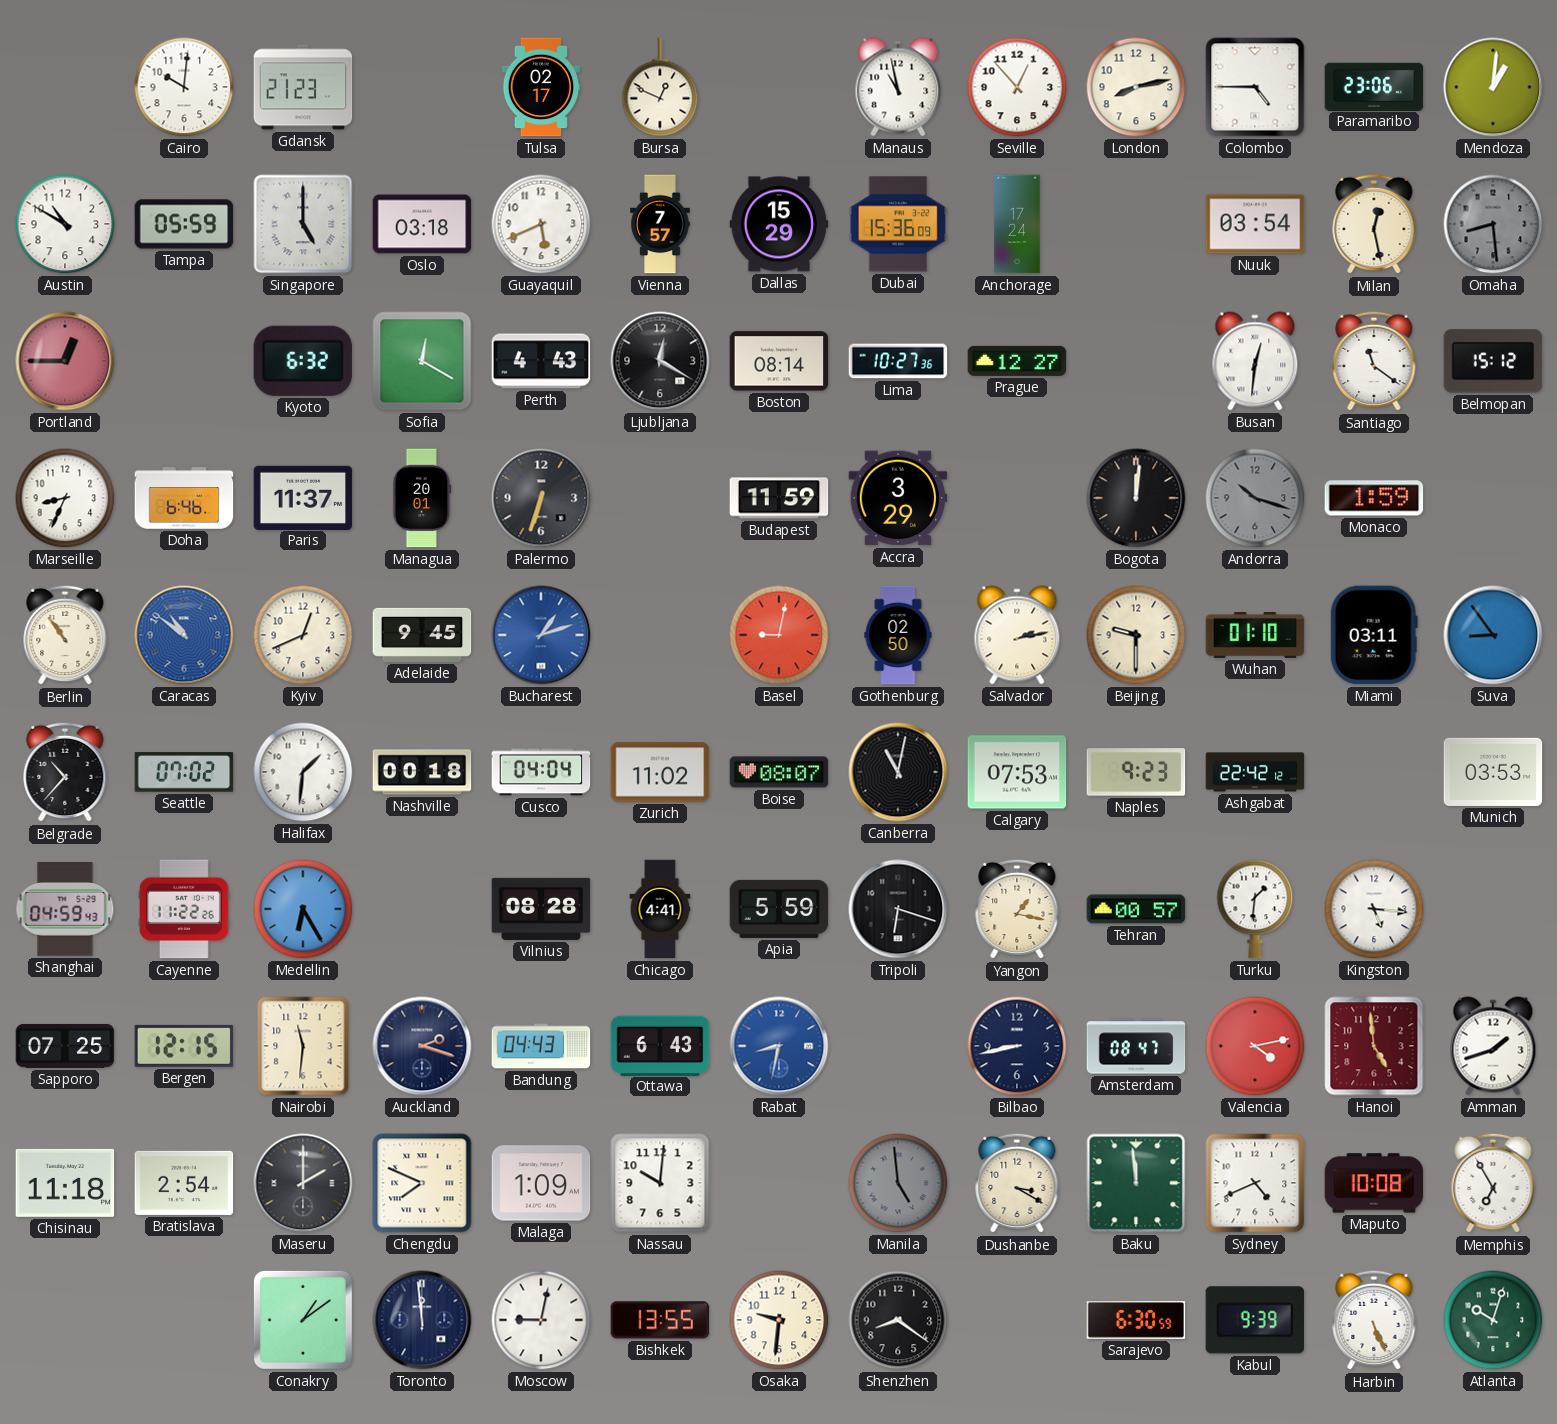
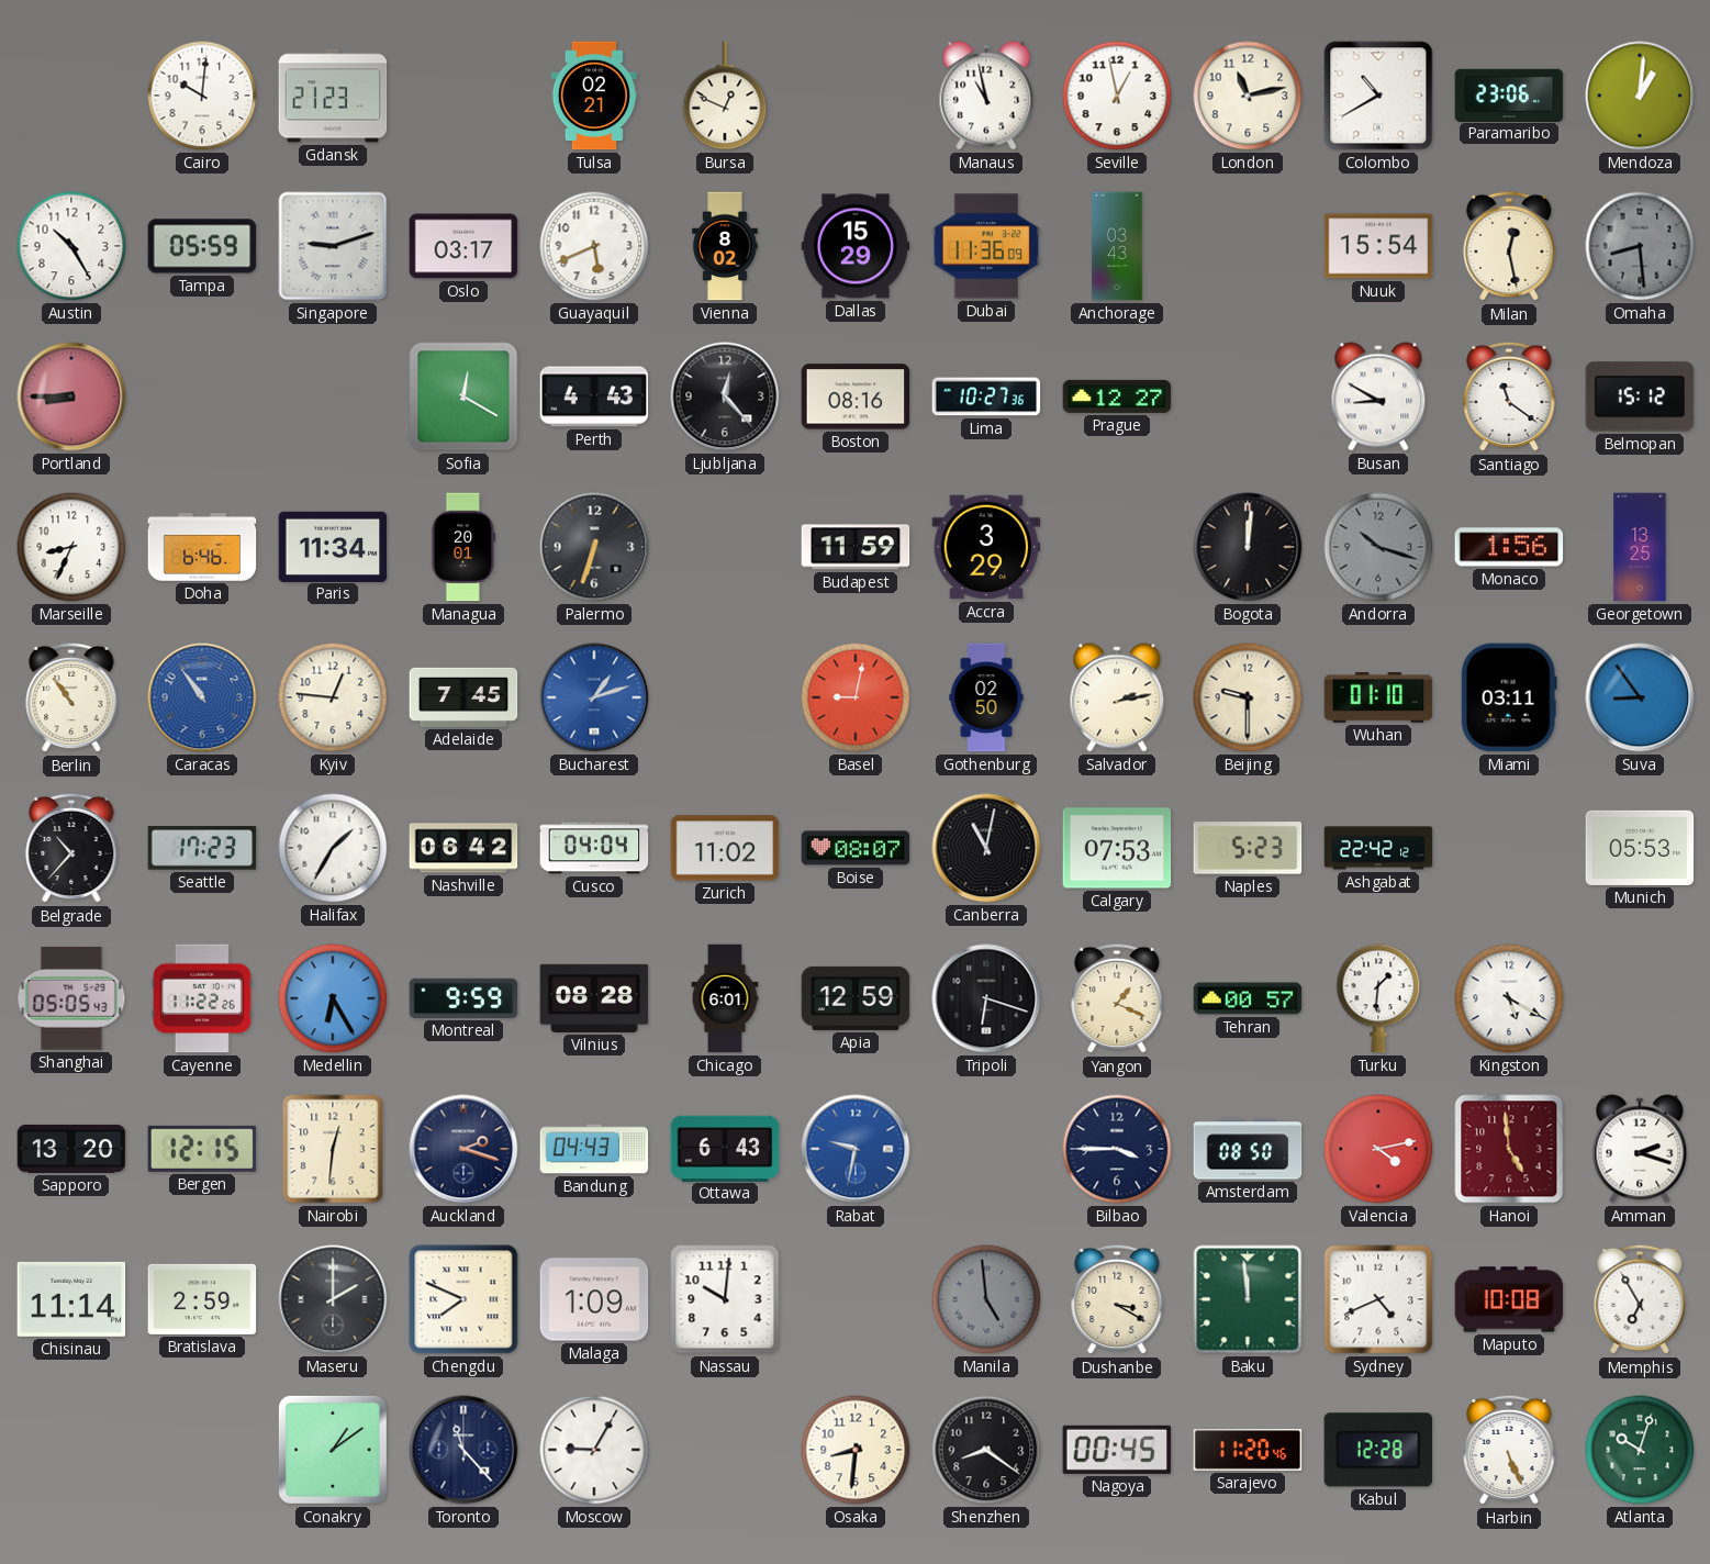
Tulsa: 02:17 -> 02:21 (594, 96)
Seville: 12:53 -> 12:58 (1117, 96)
London: 8:13 -> 11:13 (1248, 96)
Colombo: 4:45 -> 10:40 (1378, 96)
Austin: 10:50 -> 10:25 (71, 246)
Singapore: 5:00 -> 9:12 (333, 246)
Oslo: 03:18 -> 03:17 (463, 246)
Vienna: 7:57 -> 8:02 (725, 246)
Dubai: 15:36 -> 11:36 (986, 246)
Anchorage: 17:24 -> 03:43 (1117, 246)
Nuuk: 03:54 -> 15:54 (1378, 246)
Portland: 12:45 -> 8:45 (71, 396)
Kyoto: 6:32 -> none (302, 361)
Ljubljana: 12:20 -> 12:23 (725, 396)
Boston: 08:14 -> 08:16 (856, 396)
Busan: 12:31 -> 8:50 (1378, 396)
Paris: 11:37 -> 11:34 (333, 546)
Monaco: 1:59 -> 1:56 (1509, 547)
Georgetown: none -> 13:25 (1640, 547)
Caracas: 10:51 -> 10:54 (202, 697)
Kyiv: 12:41 -> 12:46 (333, 697)
Adelaide: 9:45 -> 7:45 (463, 697)
Seattle: 07:02 -> 17:23 (202, 848)
Halifax: 1:31 -> 1:35 (333, 848)
Nashville: 00:18 -> 06:42 (463, 848)
Naples: 9:23 -> 5:23 (1248, 848)
Munich: 03:53 -> 05:53 (1640, 848)
Shanghai: 04:59 -> 05:05 (71, 998)
Montreal: none -> 9:59 (463, 998)
Chicago: 4:41 -> 6:01 (725, 998)
Apia: 5:59 -> 12:59 (856, 998)
Yangon: 1:17 -> 1:19 (1117, 998)
Kingston: 5:16 -> 5:20 (1509, 998)
Sapporo: 07:25 -> 13:20 (71, 1149)
Nairobi: 11:31 -> 12:31 (333, 1149)
Rabat: 8:32 -> 9:32 (856, 1149)
Bilbao: 8:43 -> 3:45 (1117, 1149)
Amsterdam: 08:47 -> 08:50 (1248, 1149)
Amman: 1:42 -> 2:18 (1640, 1149)
Chisinau: 11:18 -> 11:14 (71, 1299)
Bratislava: 2:54 -> 2:59 (202, 1299)
Toronto: 11:59 -> 11:23 (463, 1450)
Moscow: 9:02 -> 9:05 (594, 1450)
Bishkek: 13:55 -> none (660, 1320)
Osaka: 9:31 -> 8:31 (856, 1450)
Nagoya: none -> 00:45 (1117, 1450)
Sarajevo: 6:30 -> 11:20 (1248, 1451)
Kabul: 9:39 -> 12:28 (1378, 1450)
